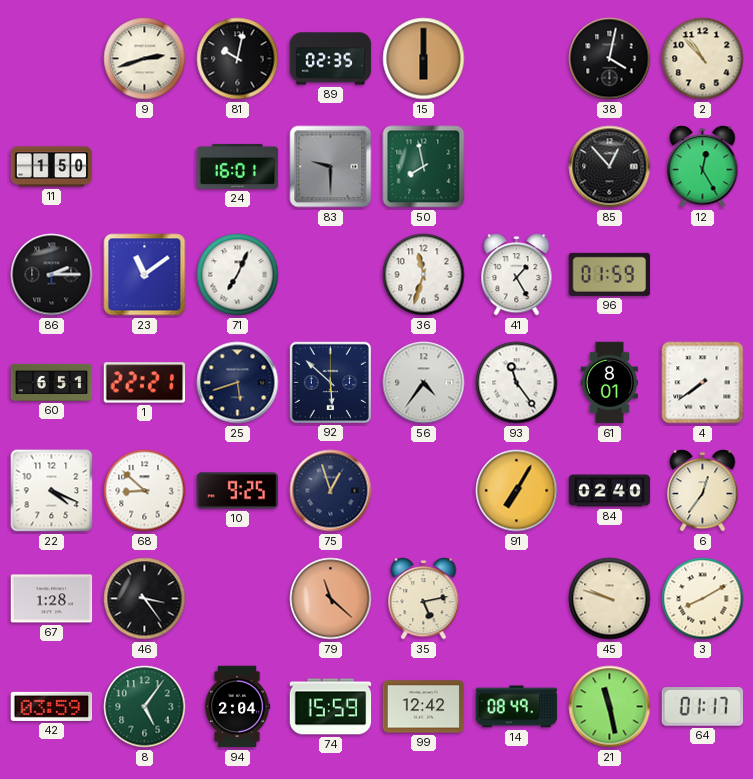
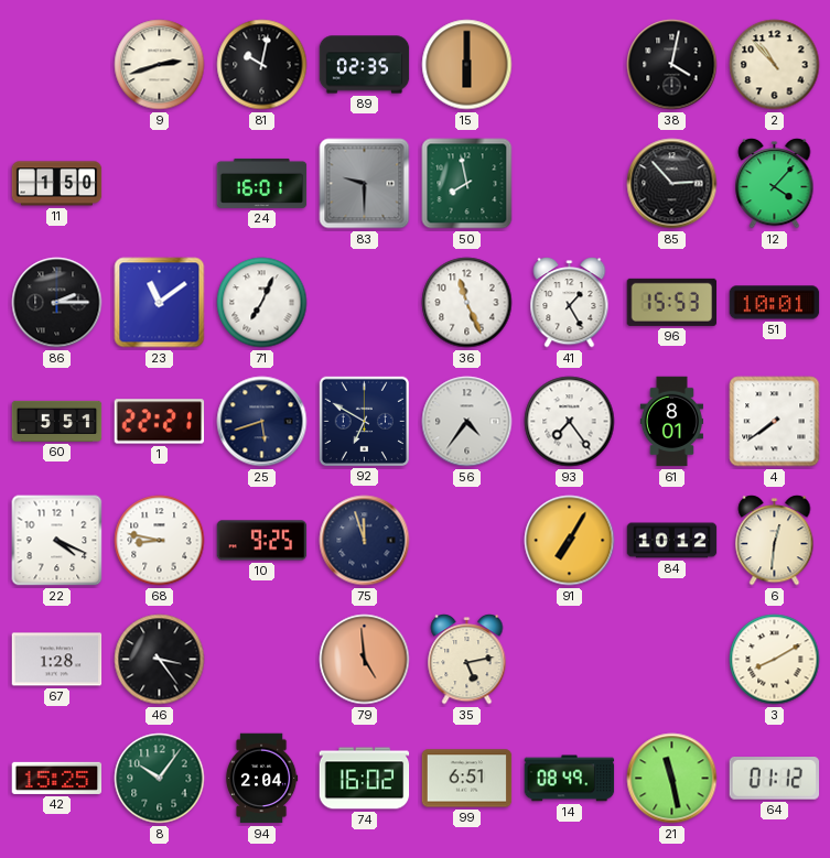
85: 12:53 -> 2:53 (672, 184)
12: 12:25 -> 4:07 (775, 184)
36: 11:33 -> 11:26 (467, 303)
96: 01:59 -> 15:53 (672, 302)
51: none -> 10:01 (775, 303)
60: 6:51 -> 5:51 (57, 421)
92: 5:52 -> 6:50 (364, 421)
93: 11:24 -> 7:24 (570, 422)
68: 8:52 -> 8:47 (160, 541)
75: 12:57 -> 11:57 (365, 541)
84: 02:40 -> 10:12 (672, 541)
6: 12:36 -> 12:31 (775, 541)
79: 11:22 -> 4:59 (365, 660)
45: 9:48 -> none (610, 599)
42: 03:59 -> 15:25 (57, 778)
8: 5:06 -> 10:06 (160, 779)
74: 15:59 -> 16:02 (365, 779)
99: 12:42 -> 6:51 (467, 779)
64: 01:17 -> 01:12 (775, 779)
